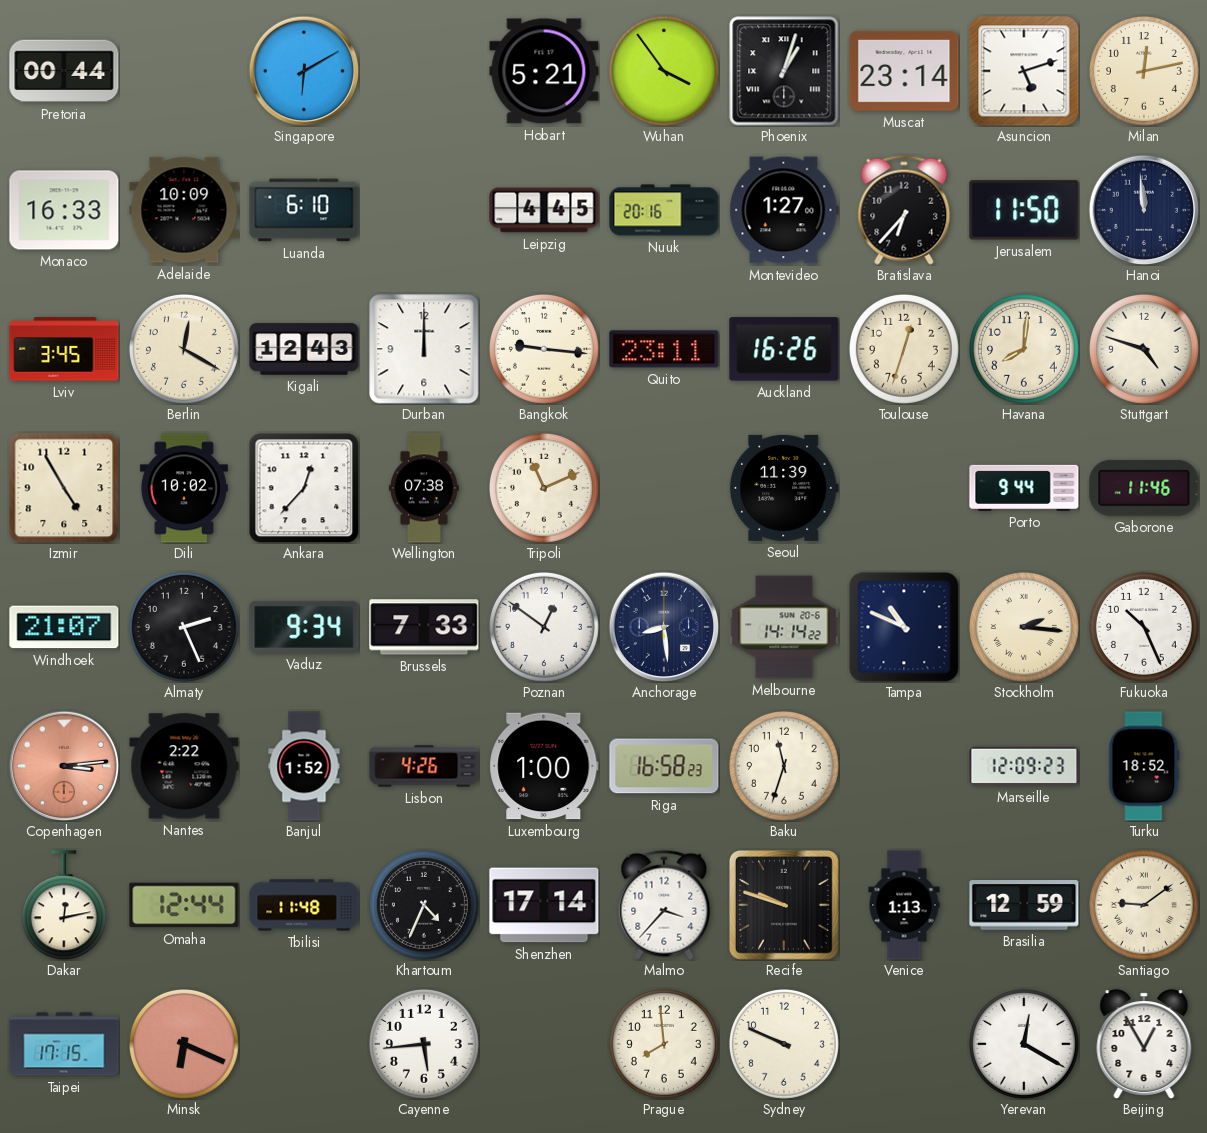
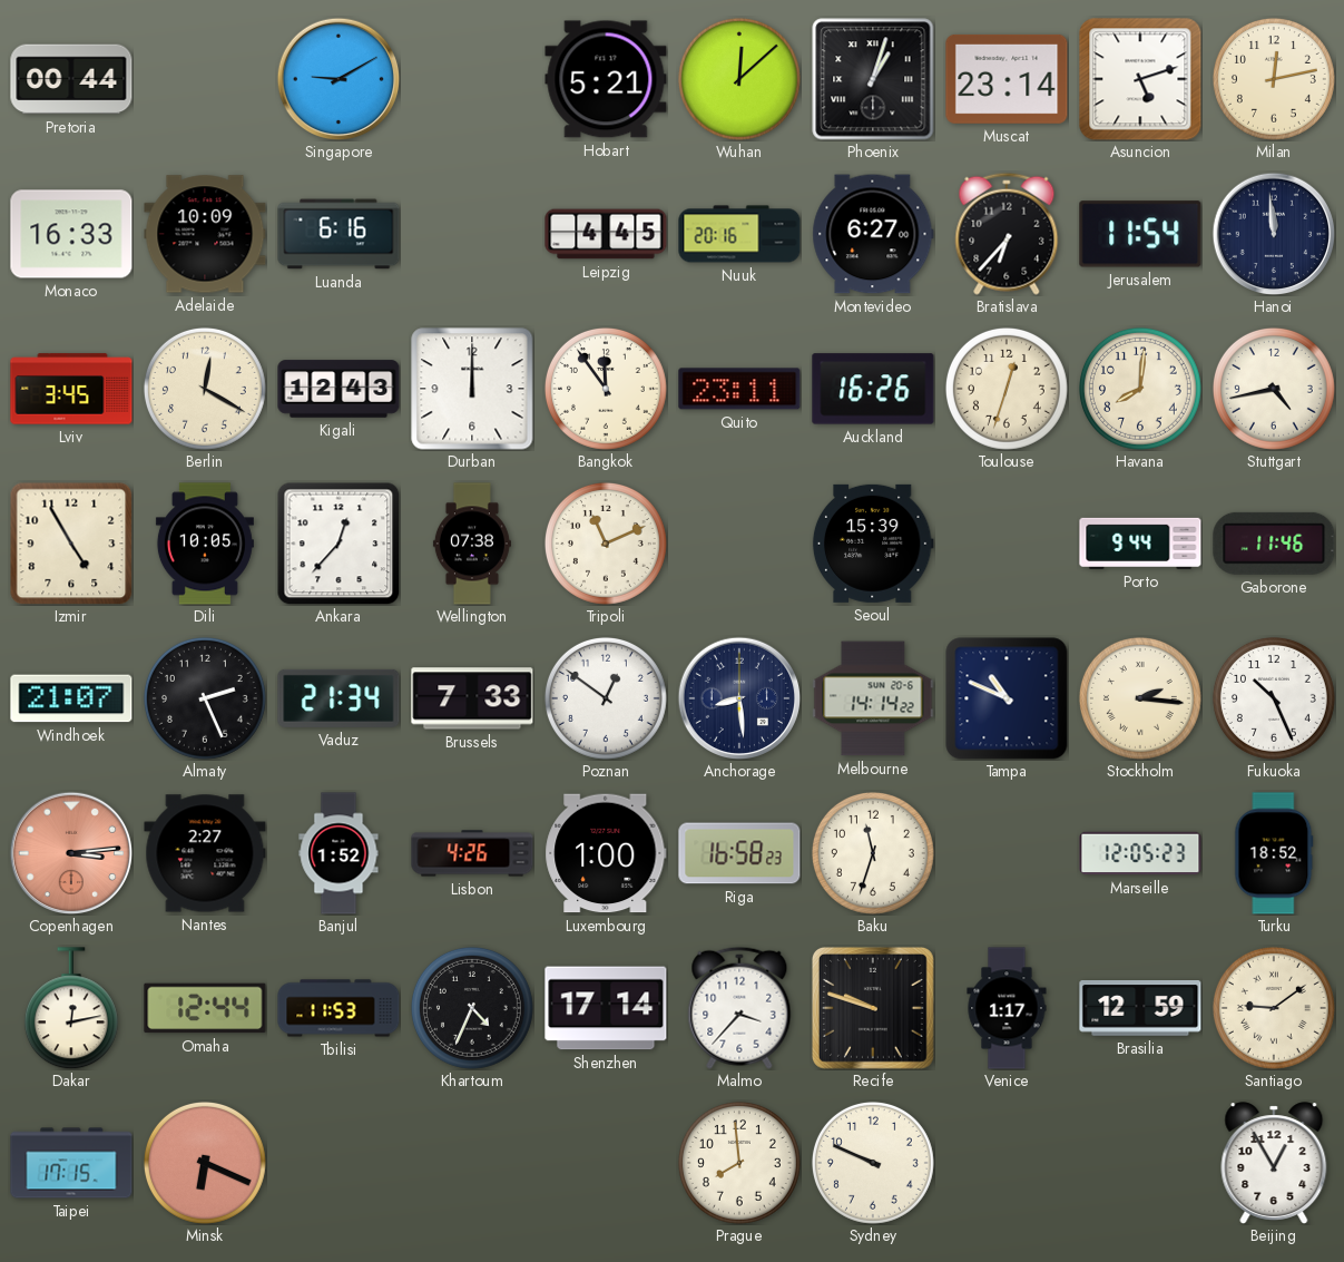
Singapore: 6:10 -> 9:10 (339, 79)
Wuhan: 3:54 -> 12:08 (739, 79)
Luanda: 6:10 -> 6:16 (339, 234)
Montevideo: 1:27 -> 6:27 (873, 234)
Jerusalem: 11:50 -> 11:54 (1140, 234)
Bangkok: 9:16 -> 11:54 (606, 389)
Stuttgart: 4:48 -> 4:43 (1274, 389)
Dili: 10:02 -> 10:05 (205, 544)
Seoul: 11:39 -> 15:39 (873, 544)
Vaduz: 9:34 -> 21:34 (339, 698)
Nantes: 2:22 -> 2:27 (205, 853)
Marseille: 12:09 -> 12:05 (1140, 853)
Tbilisi: 11:48 -> 11:53 (339, 1008)
Venice: 1:13 -> 1:17 (1007, 1008)
Cayenne: 5:44 -> none (424, 1044)
Yerevan: 12:20 -> none (1024, 1044)
